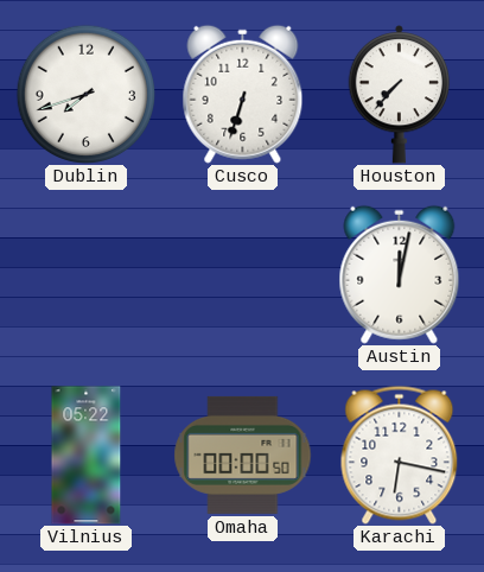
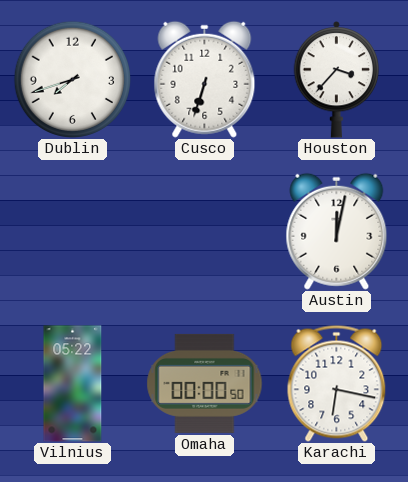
Houston: 7:37 -> 3:37 (337, 80)
